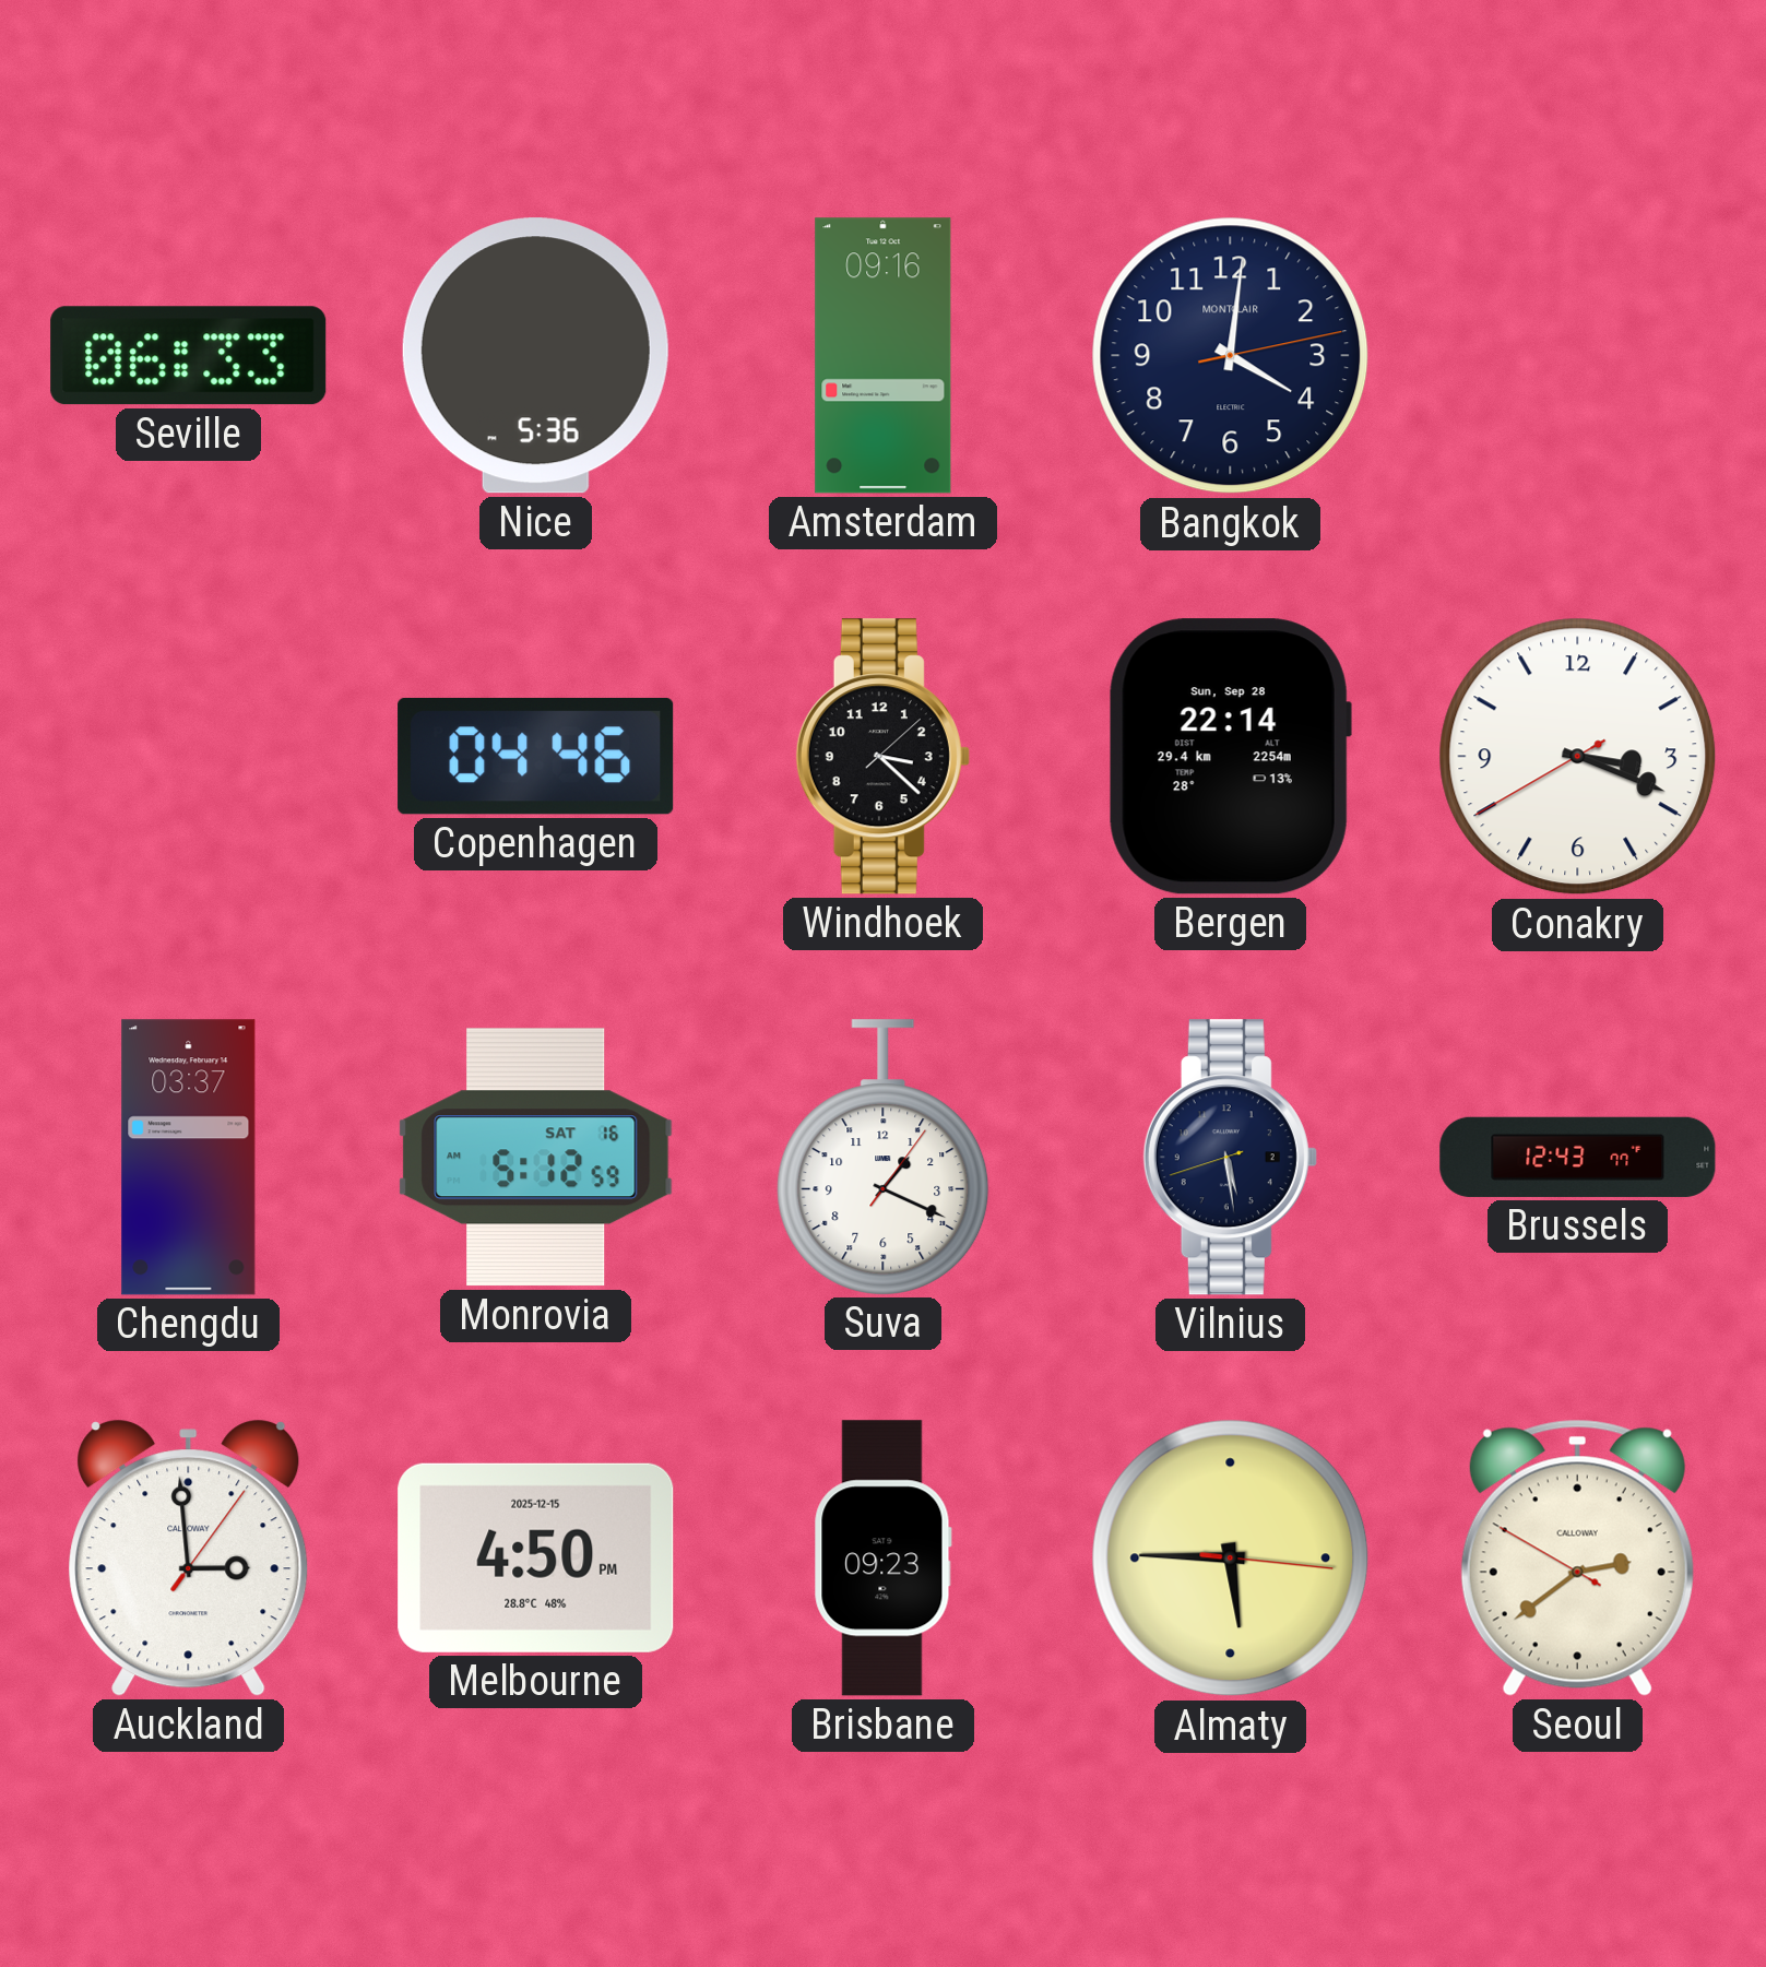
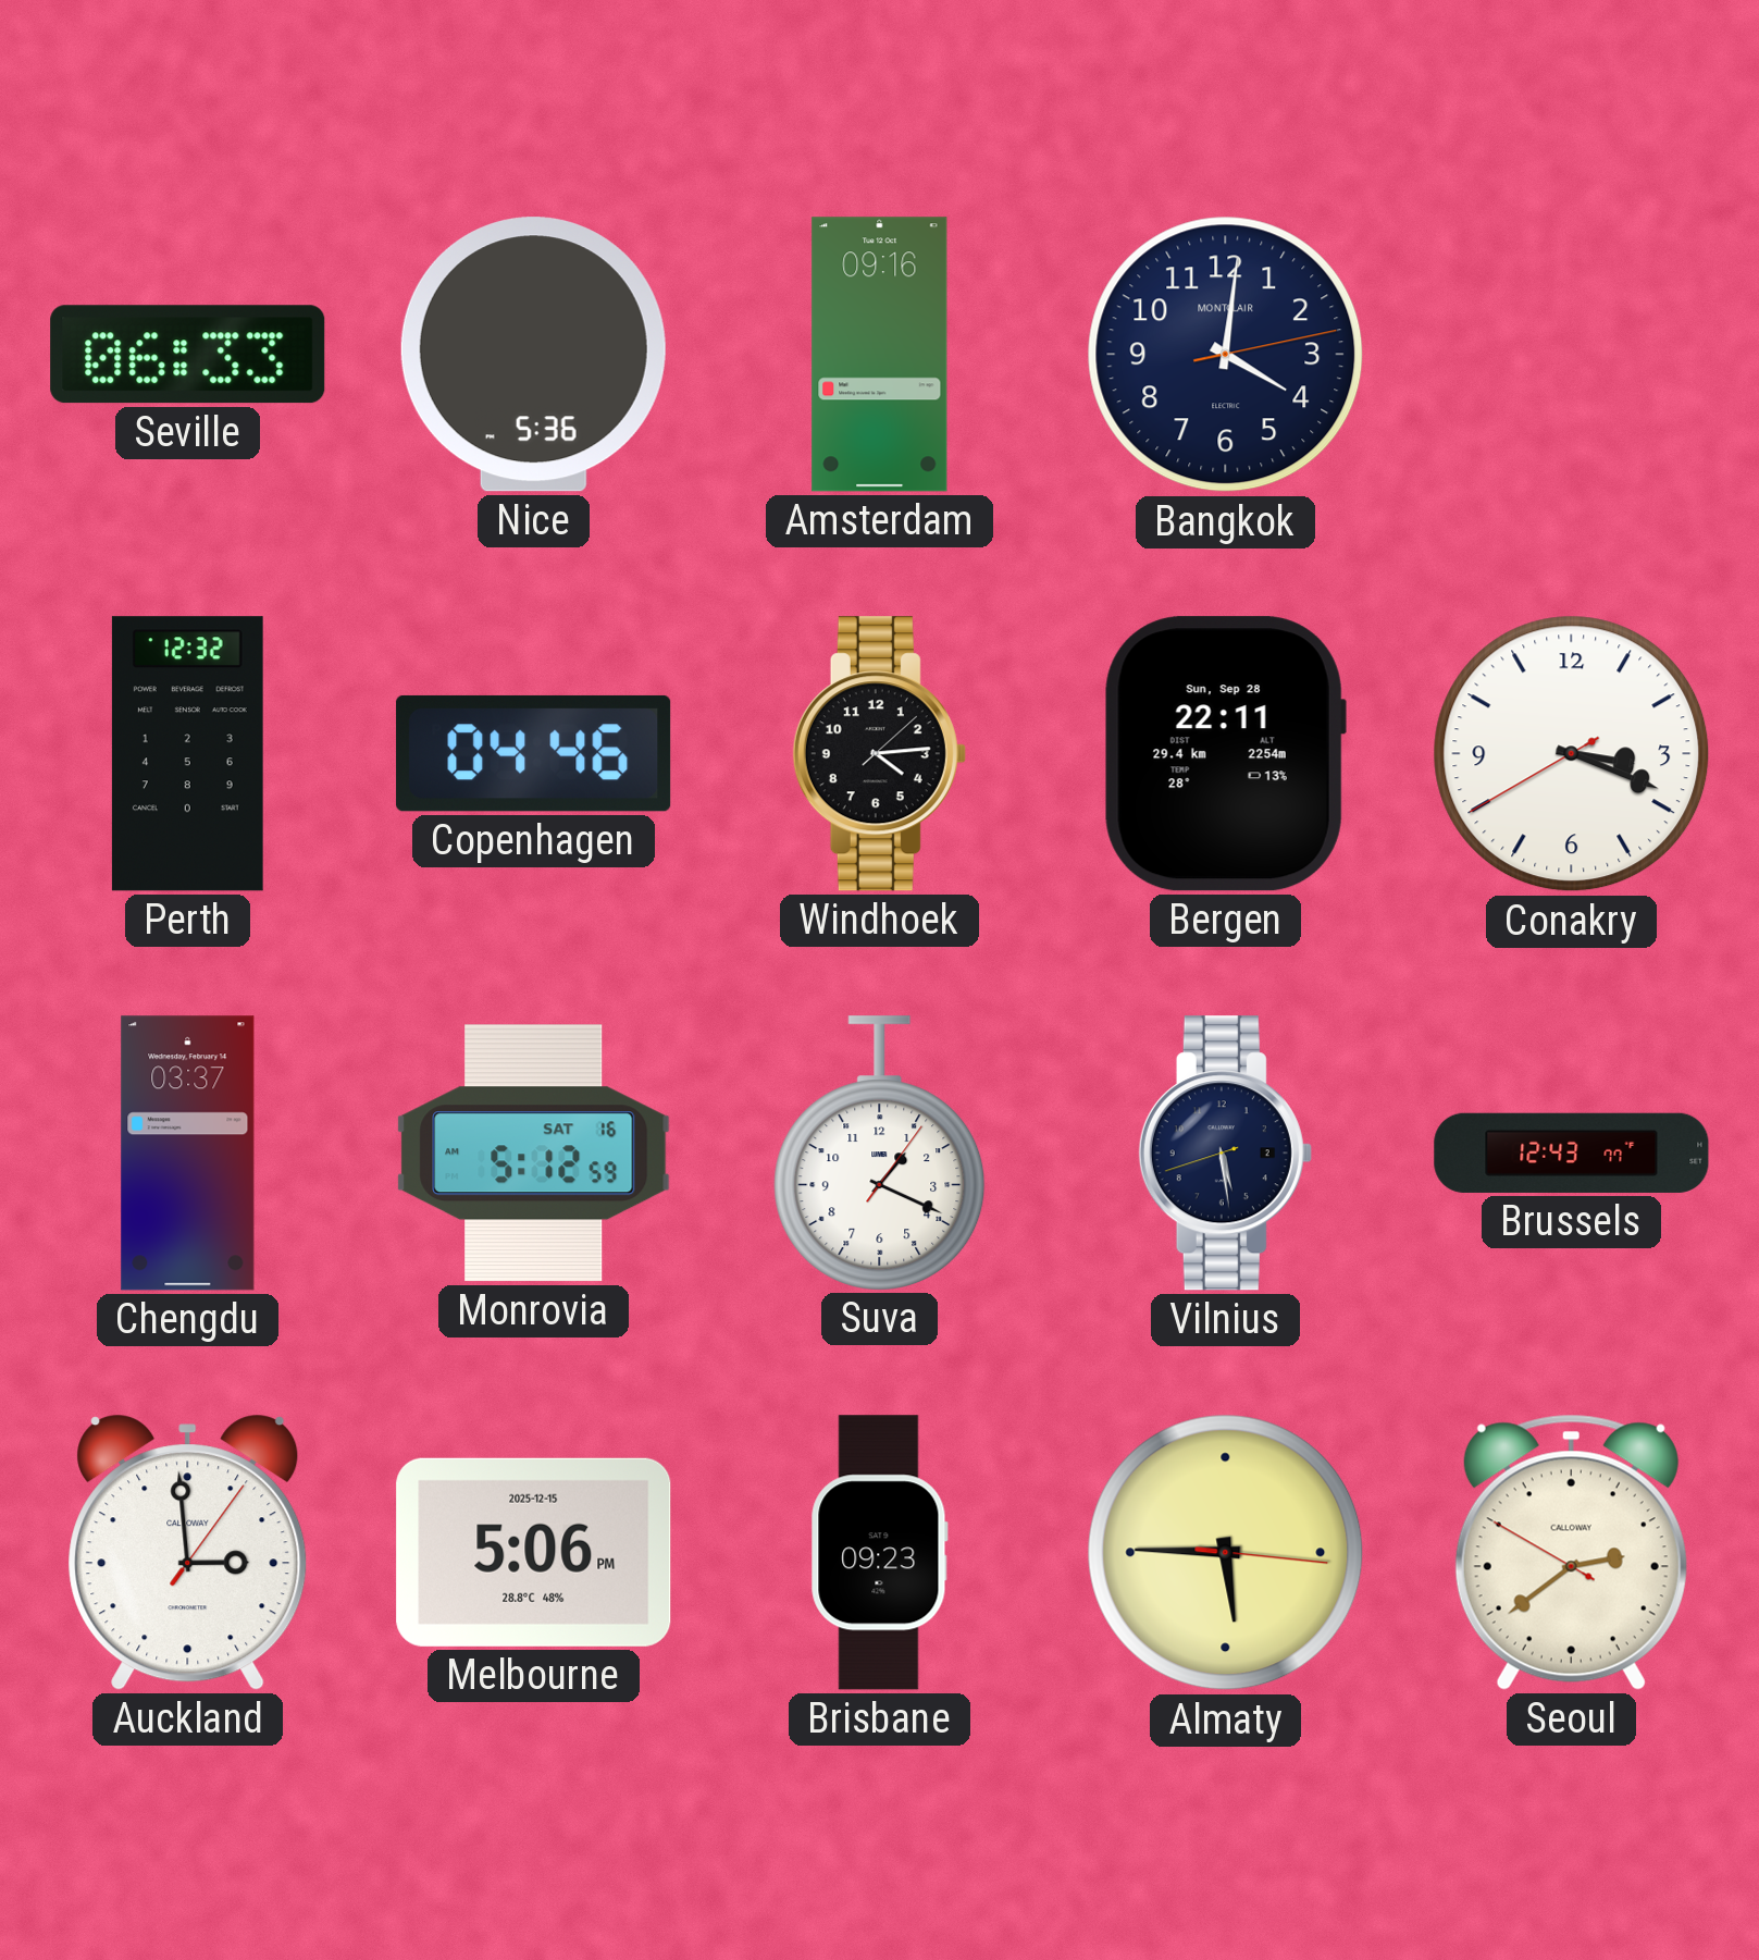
Perth: none -> 12:32 (187, 754)
Windhoek: 3:22 -> 4:14 (879, 754)
Bergen: 22:14 -> 22:11 (1225, 754)
Melbourne: 4:50 -> 5:06 (534, 1552)
